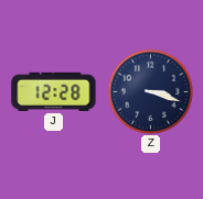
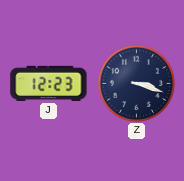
J: 12:28 -> 12:23 (49, 83)
